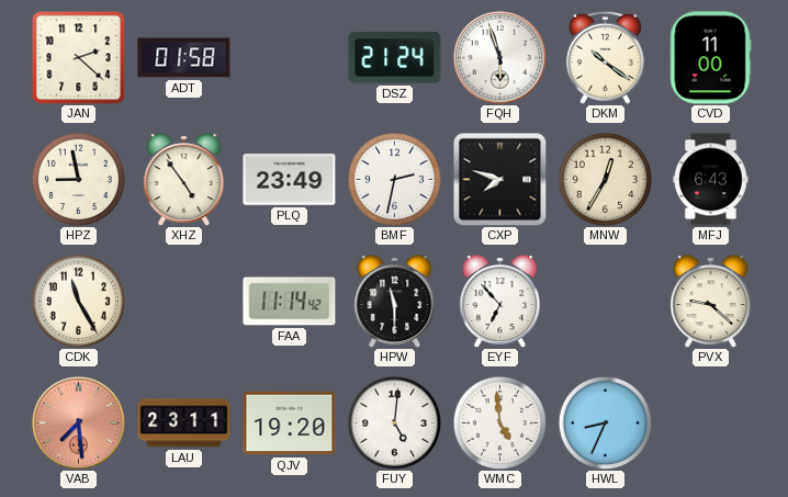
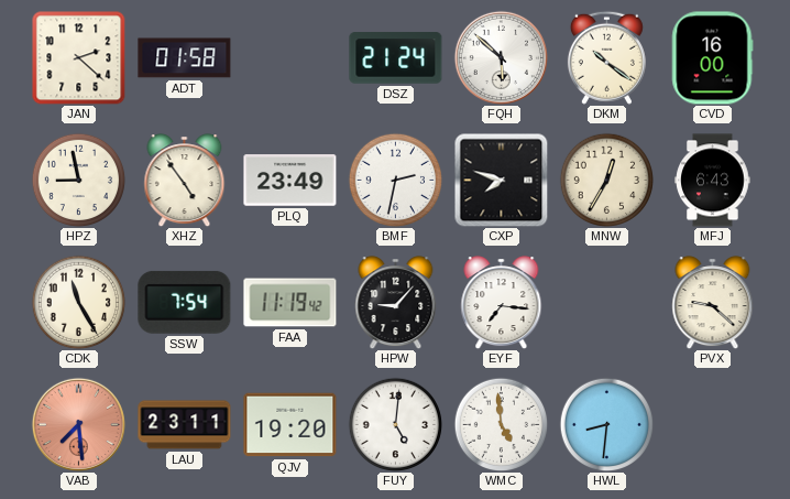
FQH: 5:57 -> 5:52 (501, 57)
CVD: 11:00 -> 16:00 (713, 58)
SSW: none -> 7:54 (185, 302)
FAA: 11:14 -> 11:19 (290, 303)
HPW: 11:30 -> 9:07 (396, 303)
EYF: 6:53 -> 7:16 (502, 303)
HWL: 8:34 -> 8:31 (606, 424)
